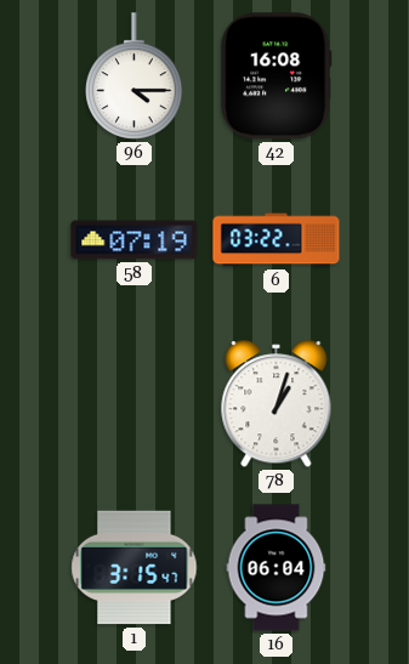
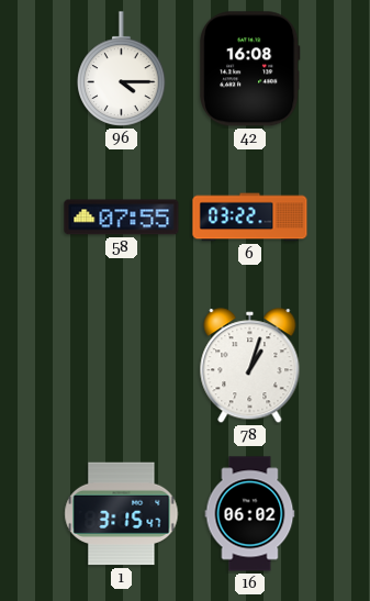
58: 07:19 -> 07:55 (122, 218)
16: 06:04 -> 06:02 (250, 514)
